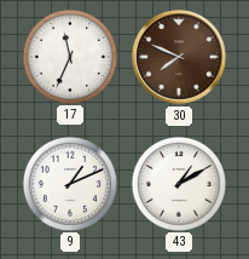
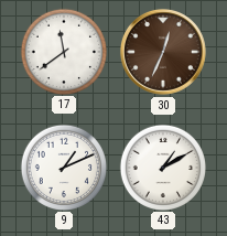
17: 11:34 -> 11:39 (63, 51)
30: 7:49 -> 12:34 (163, 52)
